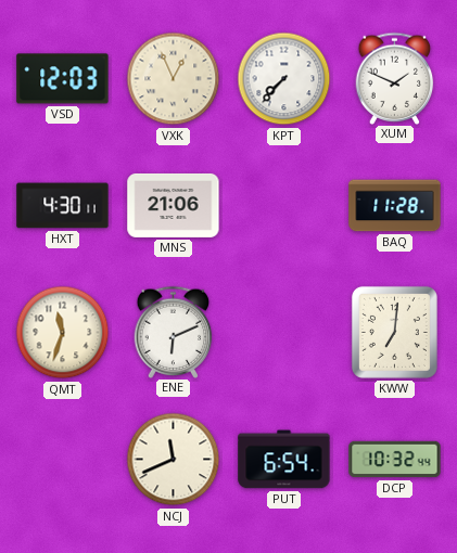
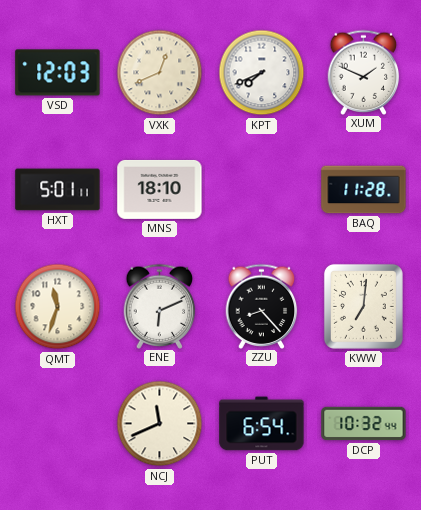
VXK: 12:56 -> 12:41 (160, 73)
KPT: 7:37 -> 7:41 (262, 73)
HXT: 4:30 -> 5:01 (58, 190)
MNS: 21:06 -> 18:10 (160, 189)
ZZU: none -> 8:23 (262, 306)
